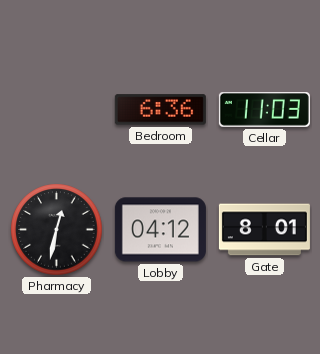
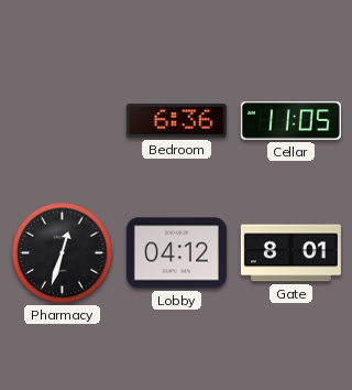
Cellar: 11:03 -> 11:05 (290, 121)
Pharmacy: 12:32 -> 12:33 (63, 253)
